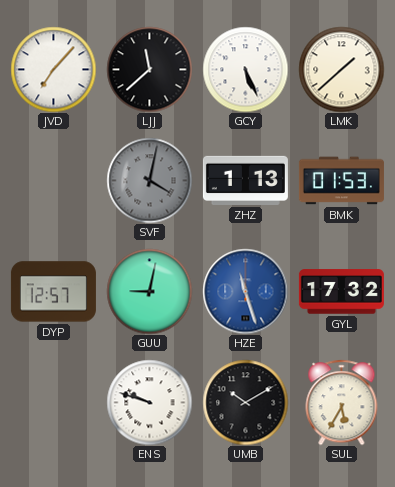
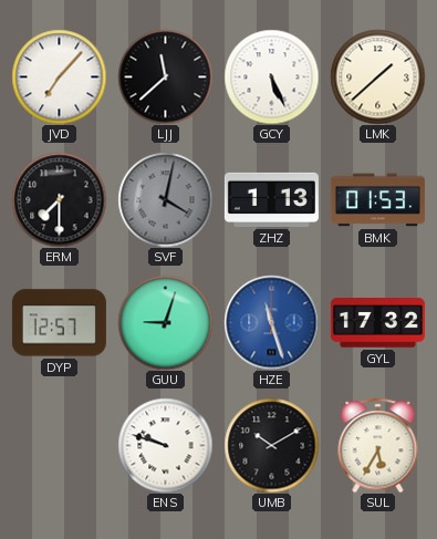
ERM: none -> 7:30 (59, 199)
GUU: 9:02 -> 9:03 (165, 322)
